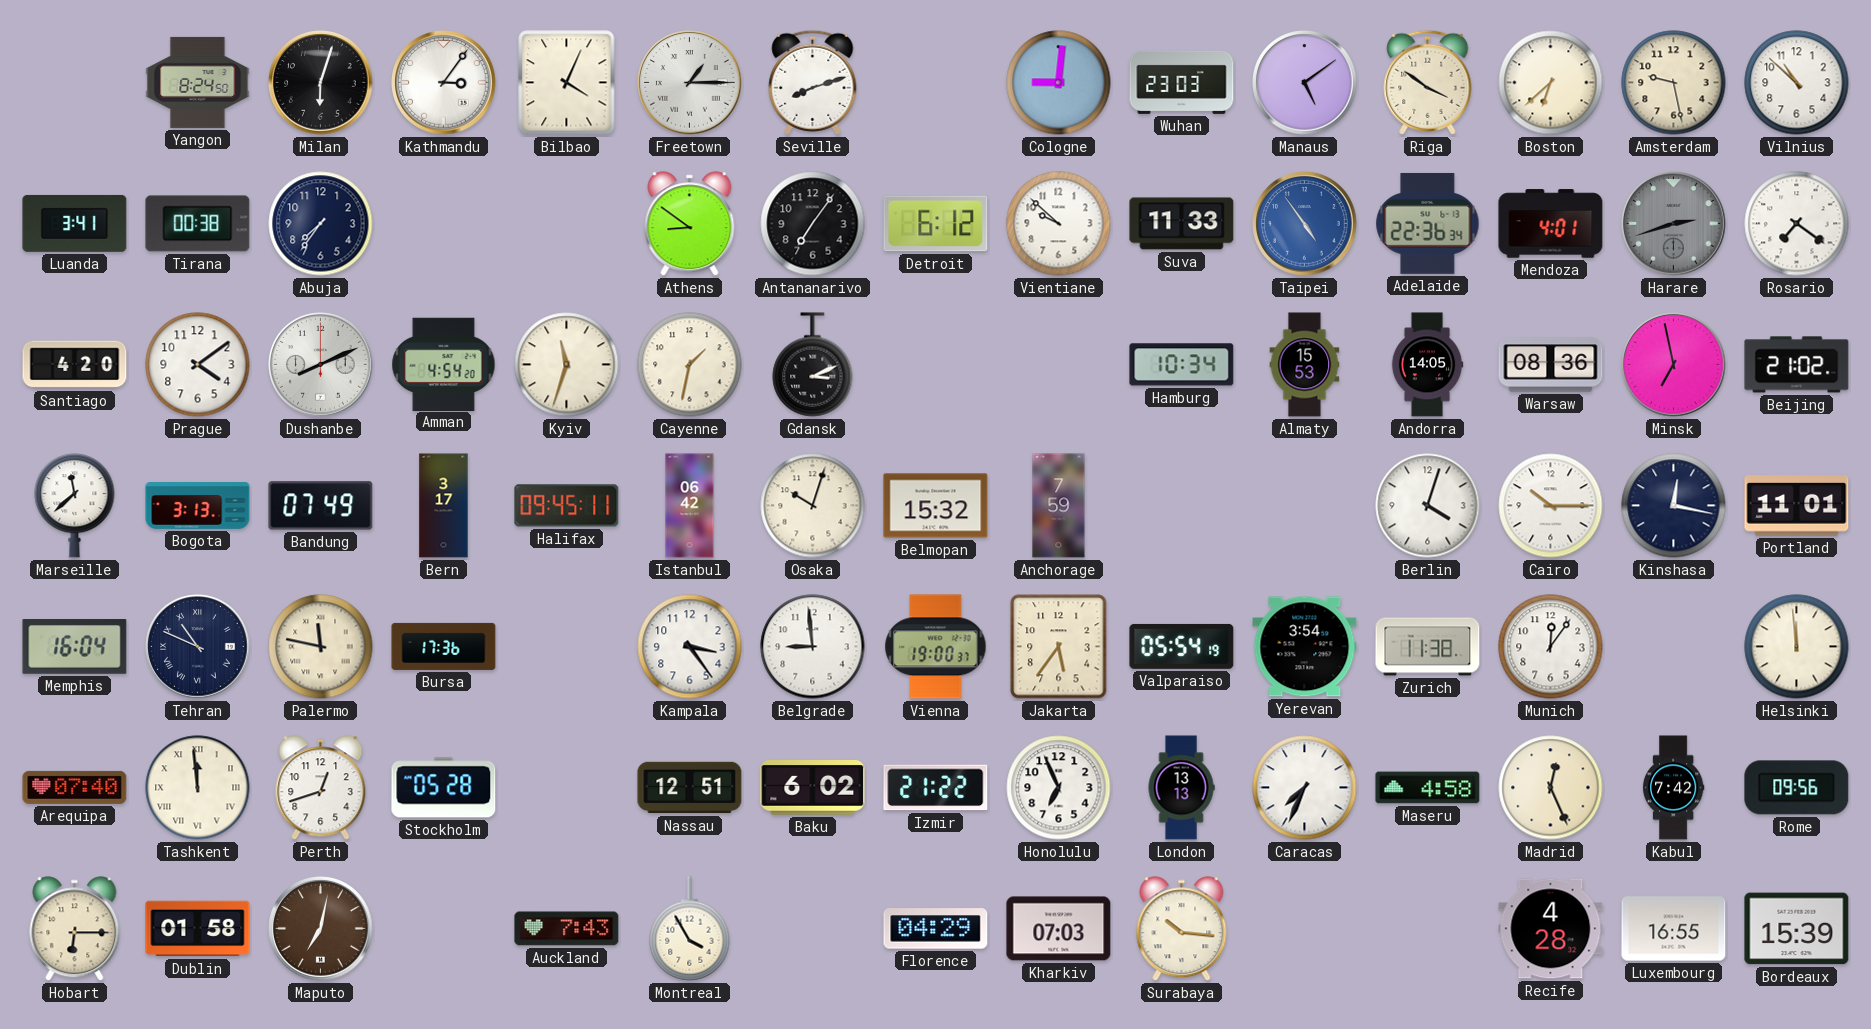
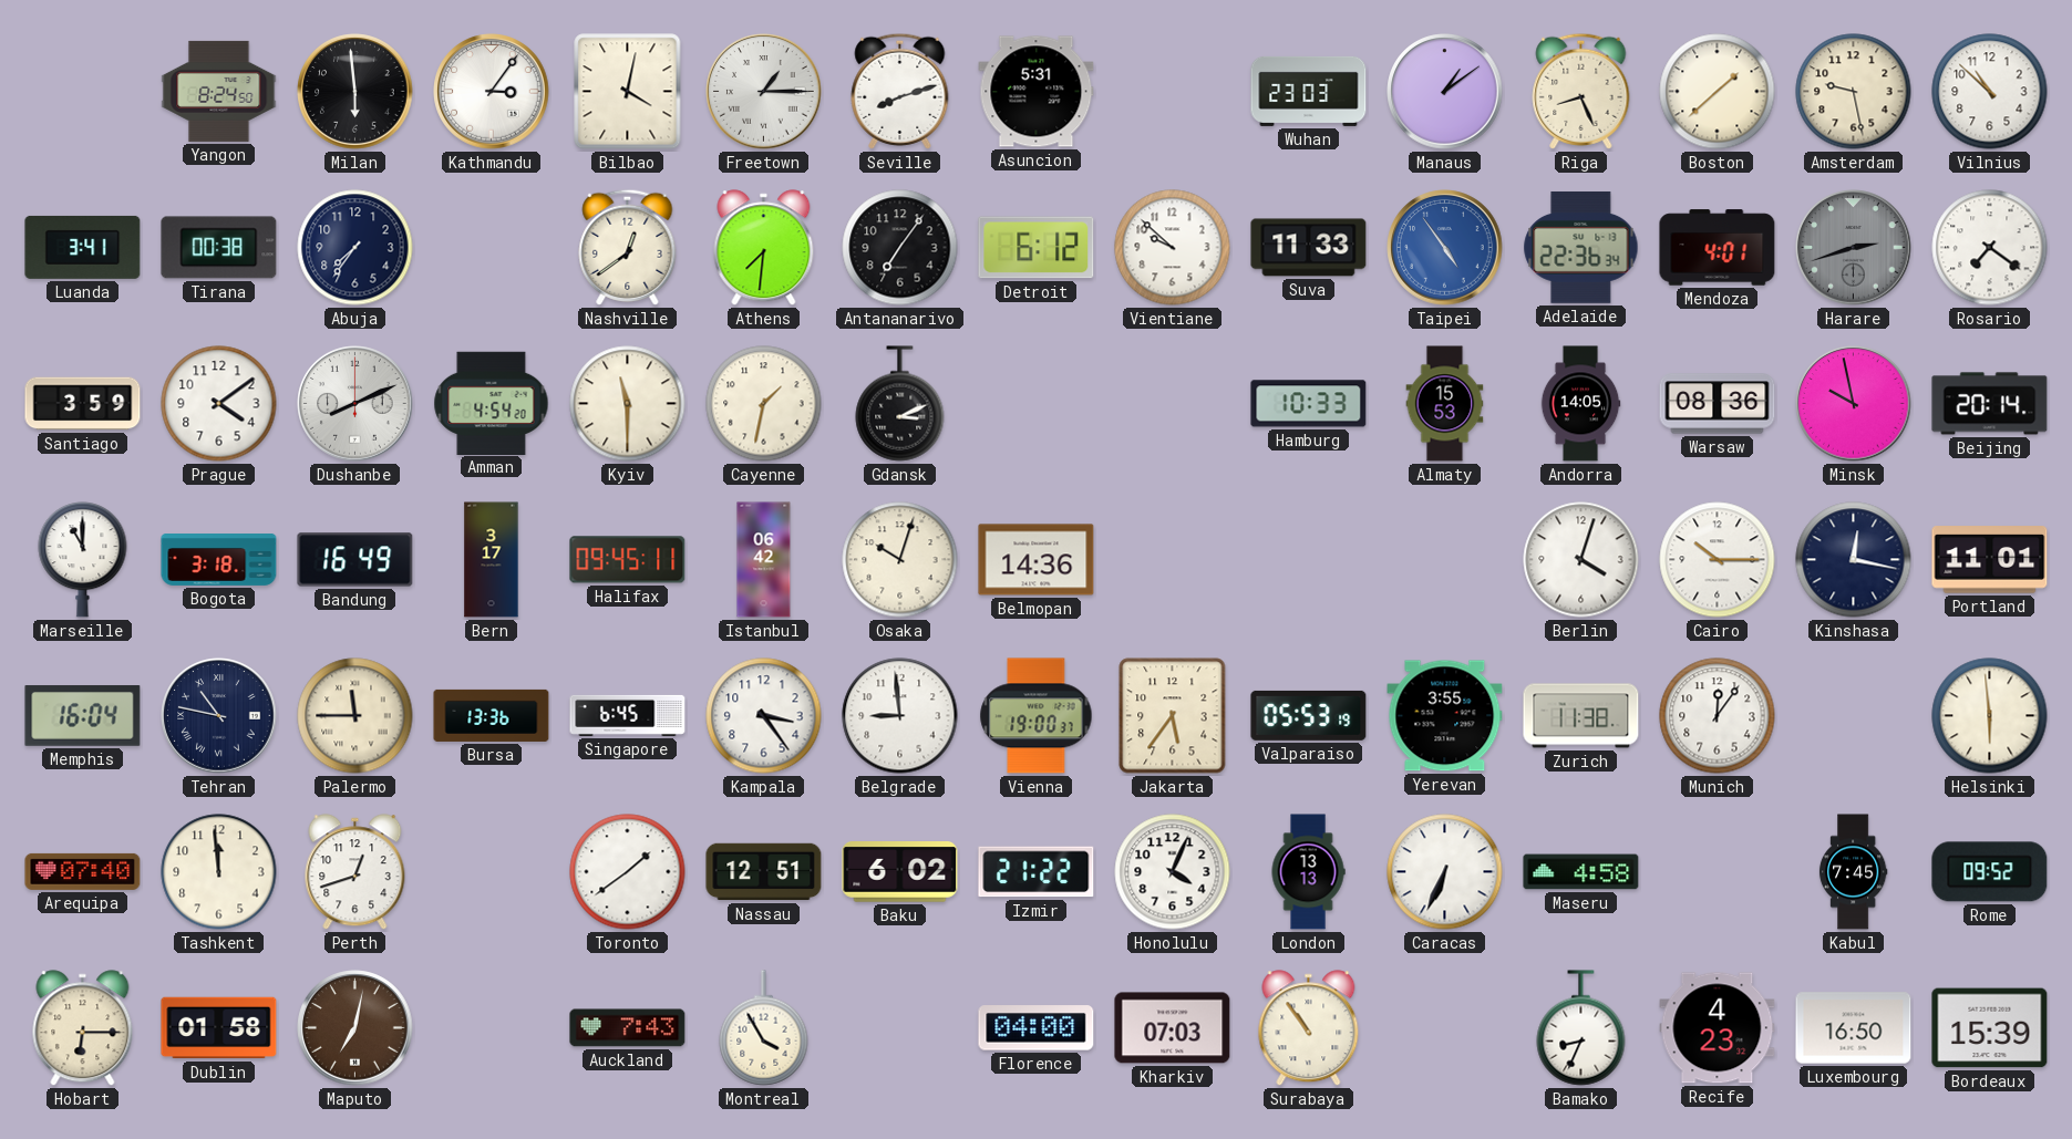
Milan: 6:03 -> 5:59 (355, 92)
Bilbao: 4:04 -> 4:02 (628, 92)
Asuncion: none -> 5:31 (1037, 92)
Cologne: 9:01 -> none (1059, 83)
Manaus: 5:09 -> 1:09 (1445, 92)
Riga: 3:51 -> 8:26 (1581, 91)
Boston: 6:38 -> 1:38 (1718, 92)
Nashville: none -> 12:39 (628, 247)
Athens: 8:51 -> 7:31 (764, 248)
Santiago: 4:20 -> 3:59 (83, 404)
Kyiv: 11:33 -> 11:30 (628, 404)
Hamburg: 10:34 -> 10:33 (1309, 404)
Minsk: 6:58 -> 9:58 (1854, 404)
Beijing: 21:02 -> 20:14 (1990, 404)
Marseille: 11:38 -> 11:00 (83, 560)
Bogota: 3:13 -> 3:18 (219, 560)
Bandung: 07:49 -> 16:49 (355, 560)
Belmopan: 15:32 -> 14:36 (1037, 560)
Anchorage: 7:59 -> none (1059, 506)
Tehran: 10:49 -> 10:47 (219, 716)
Palermo: 11:47 -> 11:45 (355, 716)
Bursa: 17:36 -> 13:36 (492, 715)
Singapore: none -> 6:45 (628, 715)
Valparaiso: 05:54 -> 05:53 (1309, 715)
Yerevan: 3:54 -> 3:55 (1445, 716)
Helsinki: 11:59 -> 5:59 (1990, 716)
Tashkent numerals: Roman -> Arabic (219, 872)
Stockholm: 05:28 -> none (444, 788)
Toronto: none -> 1:39 (628, 872)
Honolulu: 6:56 -> 4:04 (1173, 872)
Caracas: 7:34 -> 6:34 (1445, 872)
Madrid: 12:26 -> none (1551, 788)
Kabul: 7:42 -> 7:45 (1853, 872)
Rome: 09:56 -> 09:52 (1990, 872)
Florence: 04:29 -> 04:00 (1037, 1028)
Surabaya: 10:16 -> 10:54 (1309, 1028)
Bamako: none -> 8:34 (1581, 1028)
Recife: 4:28 -> 4:23 (1718, 1028)
Luxembourg: 16:55 -> 16:50 (1854, 1028)
